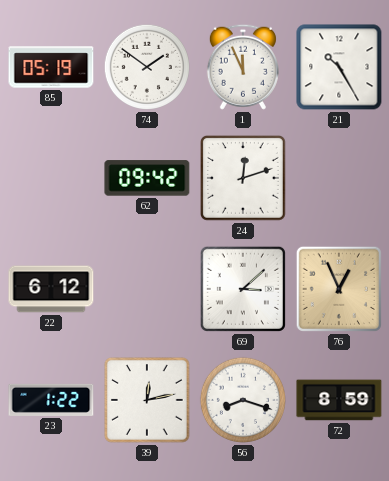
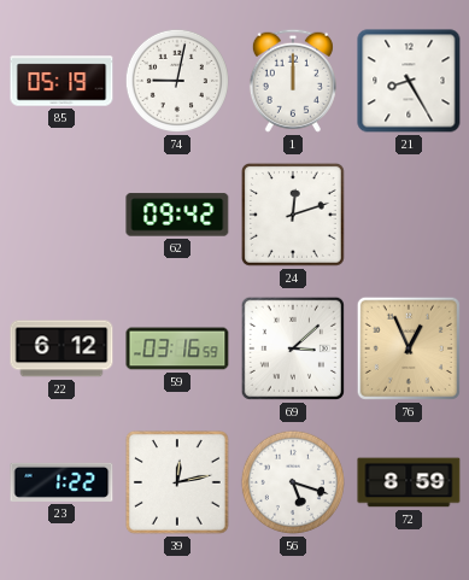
74: 1:51 -> 9:02 (177, 81)
1: 11:56 -> 12:00 (293, 81)
21: 10:25 -> 8:25 (409, 81)
59: none -> 03:16 (177, 348)
56: 8:18 -> 5:18 (293, 482)
